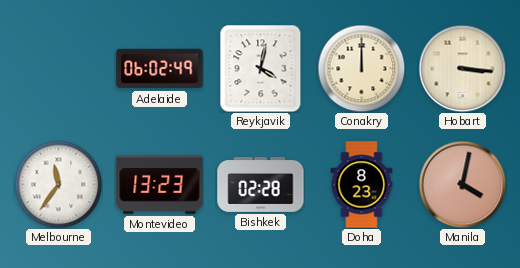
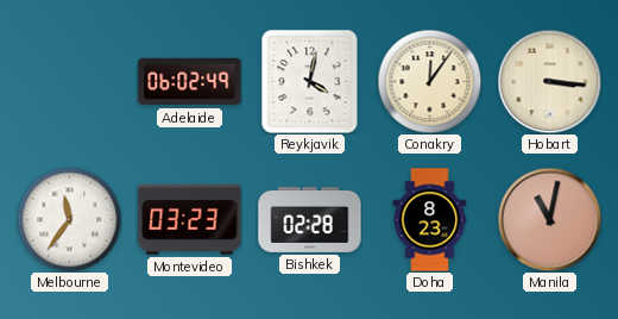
Conakry: 12:00 -> 12:06 (429, 81)
Montevideo: 13:23 -> 03:23 (190, 219)
Manila: 4:02 -> 11:02 (549, 219)
